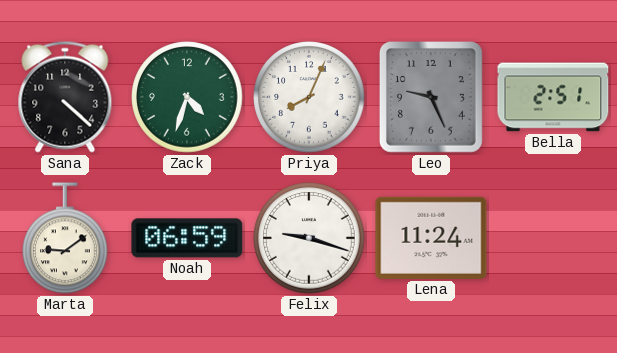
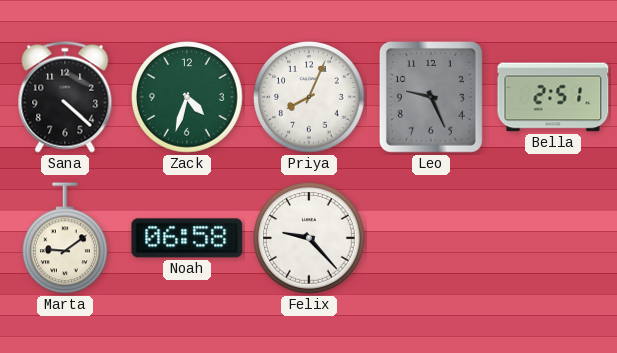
Noah: 06:59 -> 06:58 (187, 238)
Felix: 9:18 -> 9:23 (309, 238)
Lena: 11:24 -> none (431, 238)
